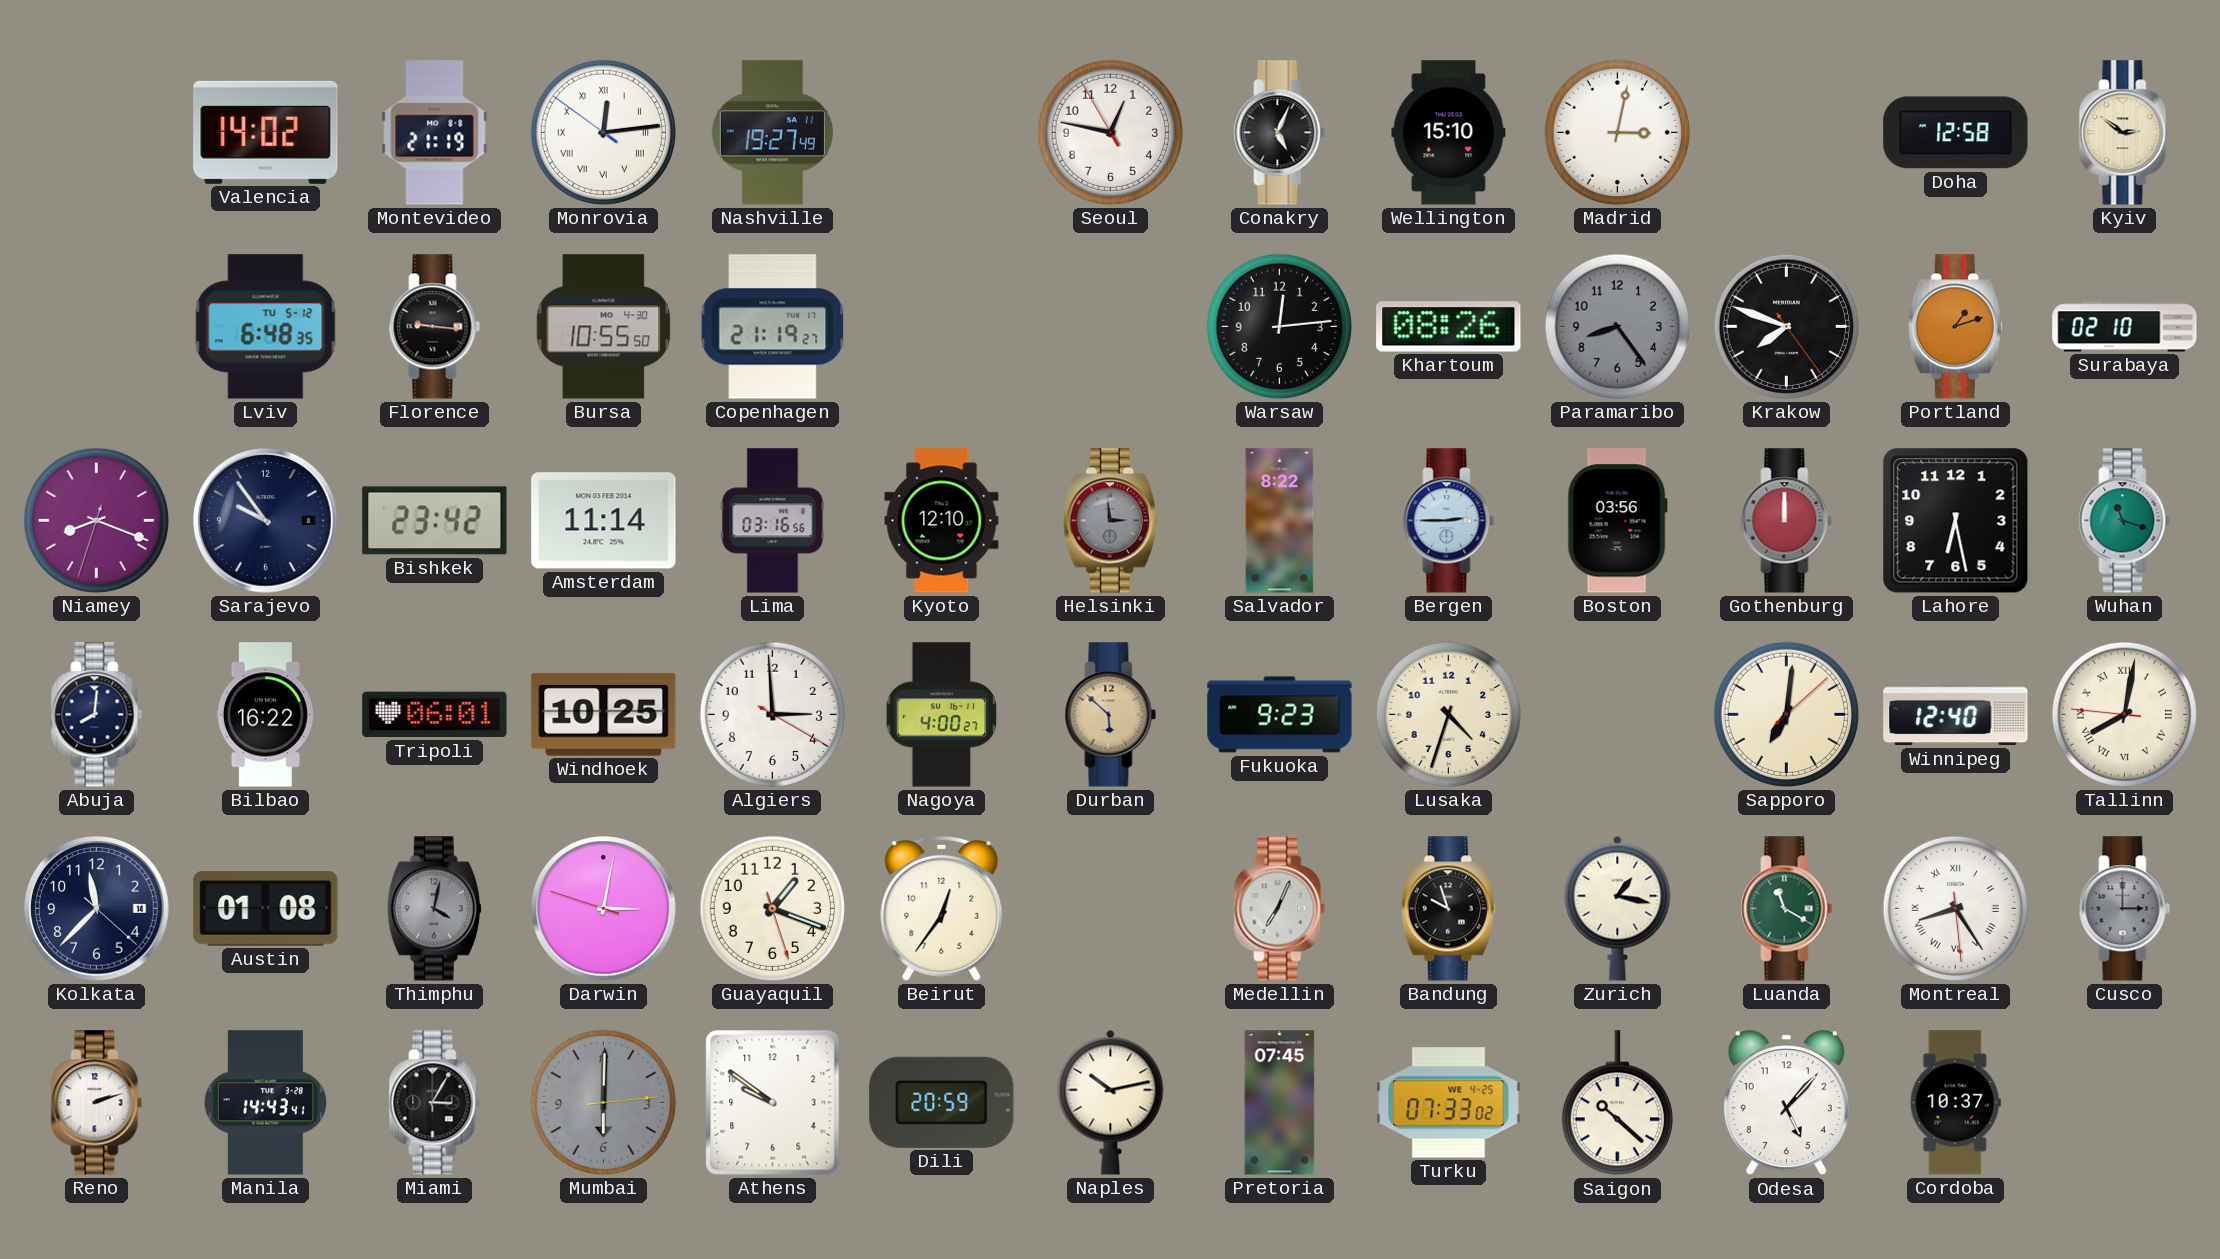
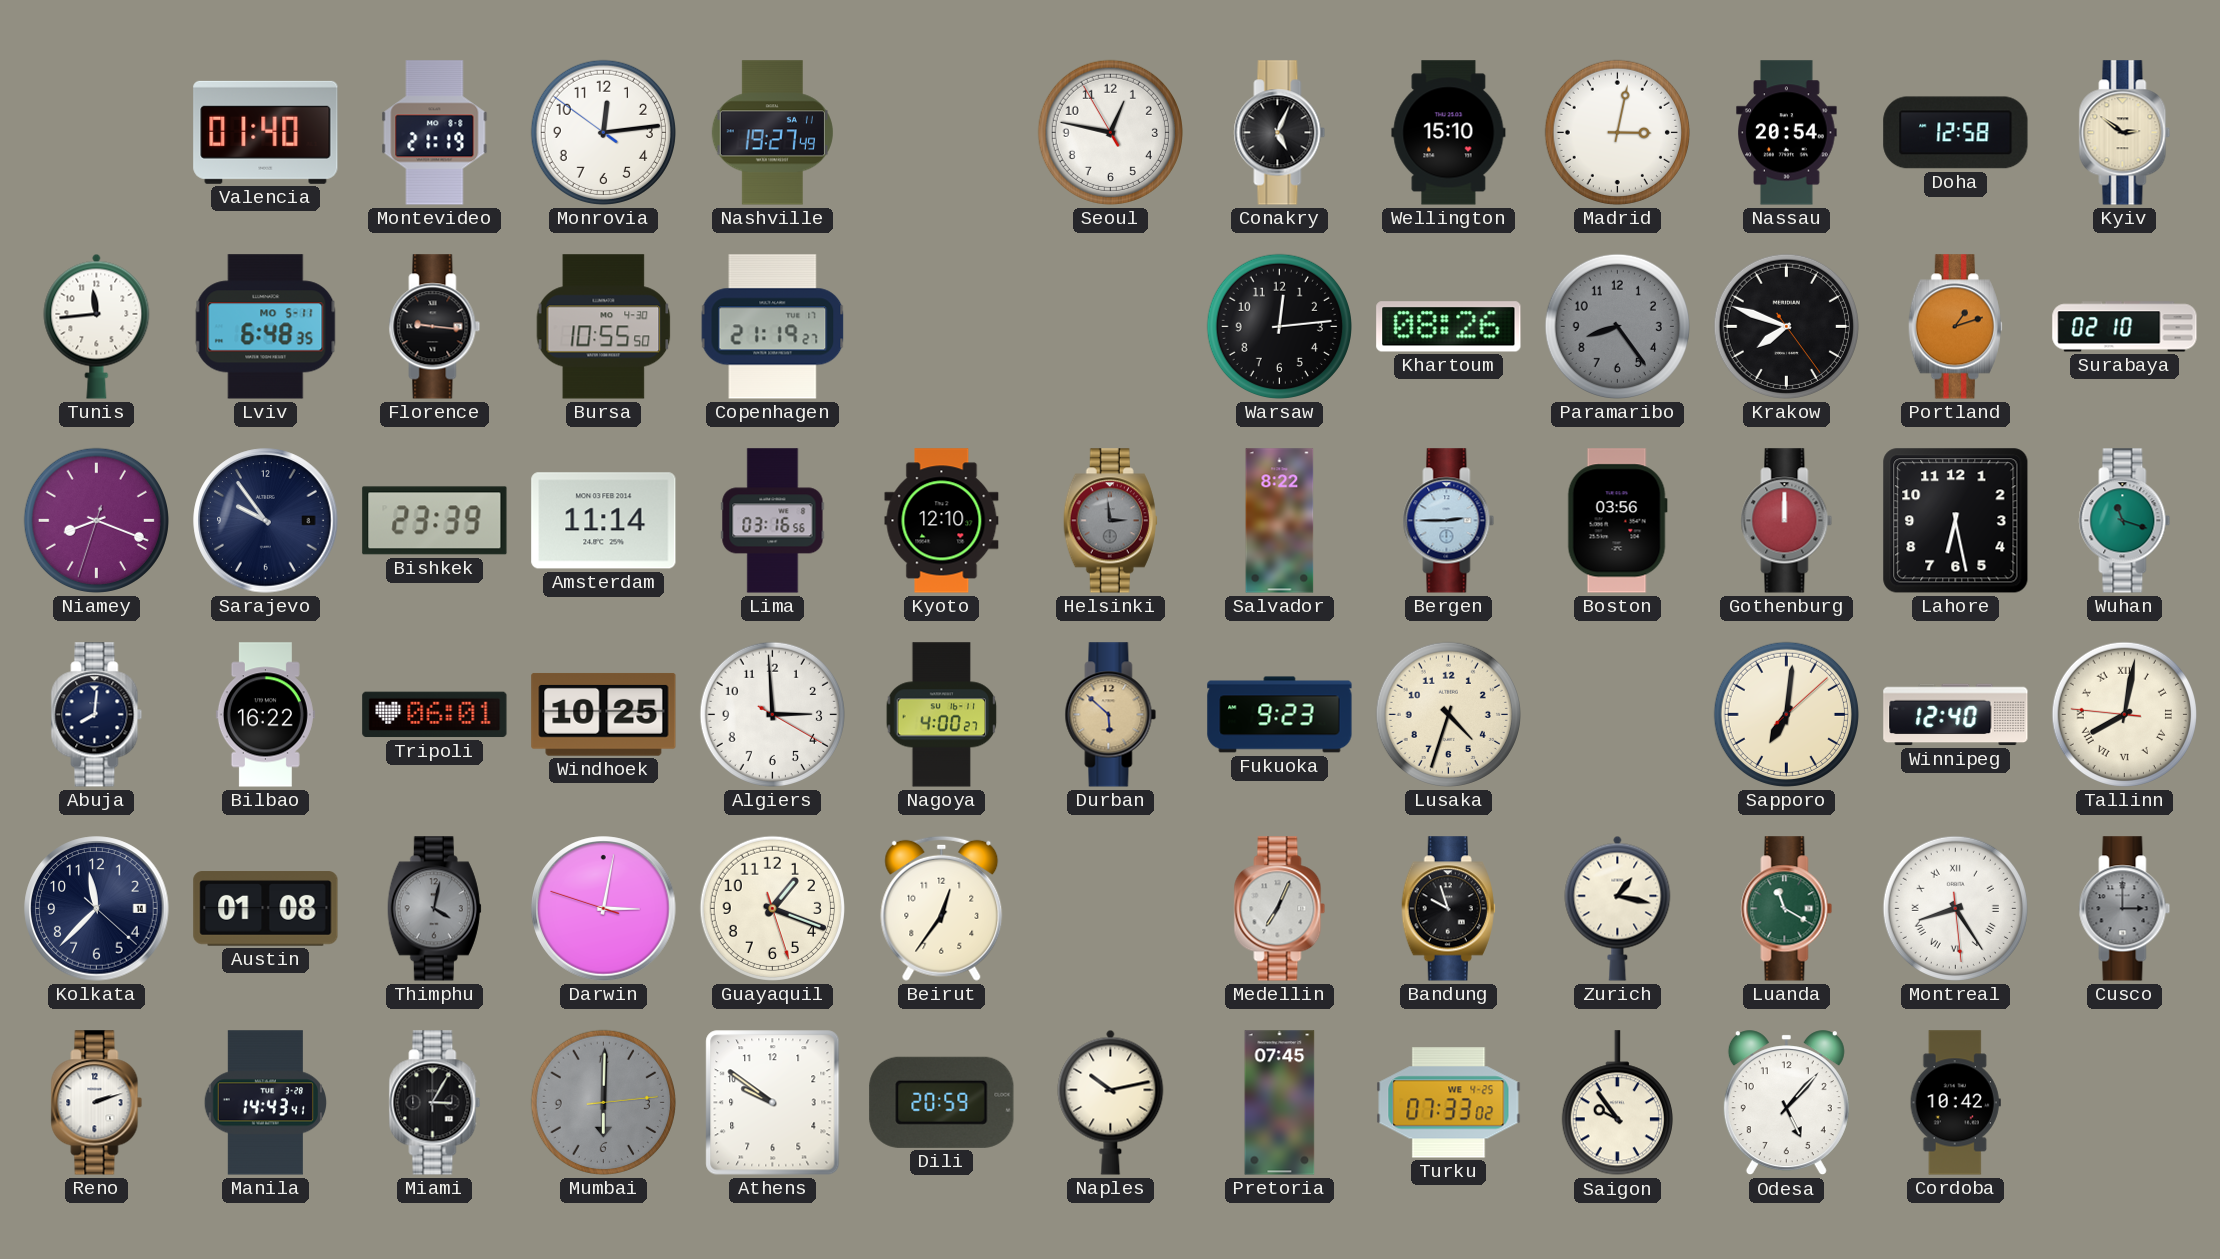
Valencia: 14:02 -> 01:40 (266, 132)
Monrovia numerals: Roman -> Arabic (603, 132)
Nassau: none -> 20:54 (1787, 133)
Tunis: none -> 11:44 (97, 326)
Lviv date: TU 5-12 -> MO 5-11 (266, 327)
Bishkek: 23:42 -> 23:39 (435, 521)
Saigon: 10:22 -> 9:54 (1617, 1103)
Cordoba: 10:37 -> 10:42 (1955, 1103)
